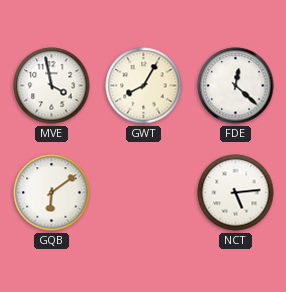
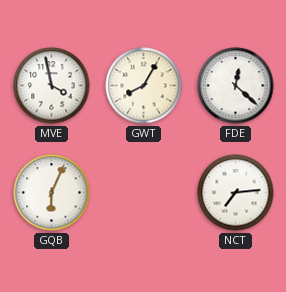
GQB: 6:09 -> 6:04 (52, 193)
NCT: 5:14 -> 7:14 (236, 193)
